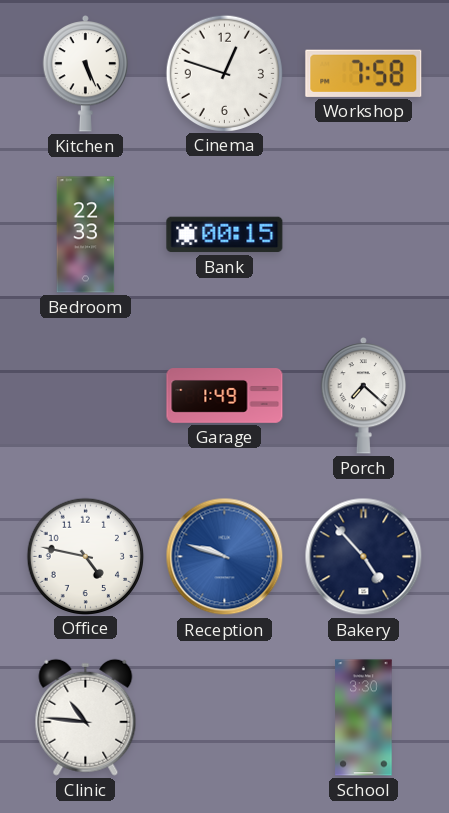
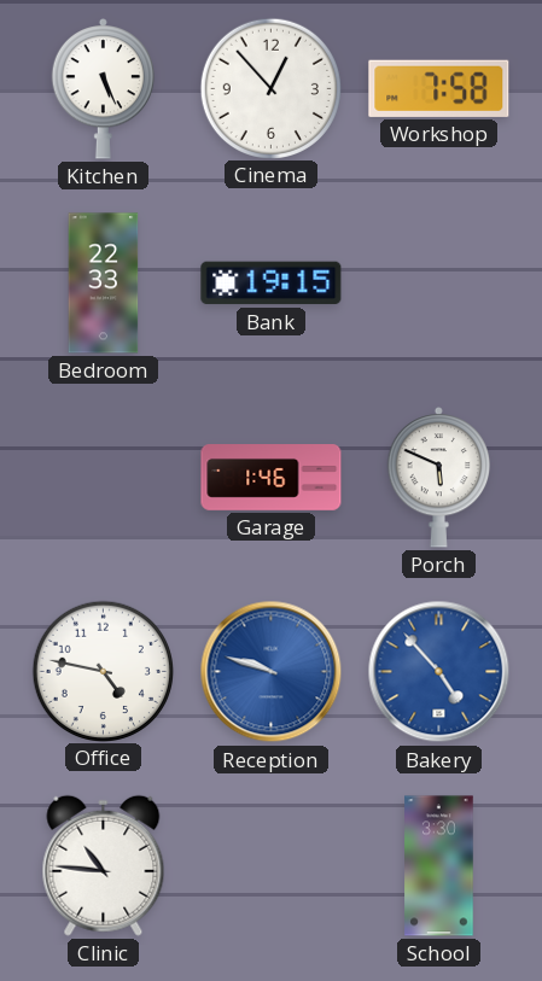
Cinema: 12:48 -> 12:53 (270, 88)
Bank: 00:15 -> 19:15 (272, 284)
Garage: 1:49 -> 1:46 (272, 478)
Porch: 7:22 -> 5:49 (439, 478)
Bakery dial: navy -> blue (439, 672)
